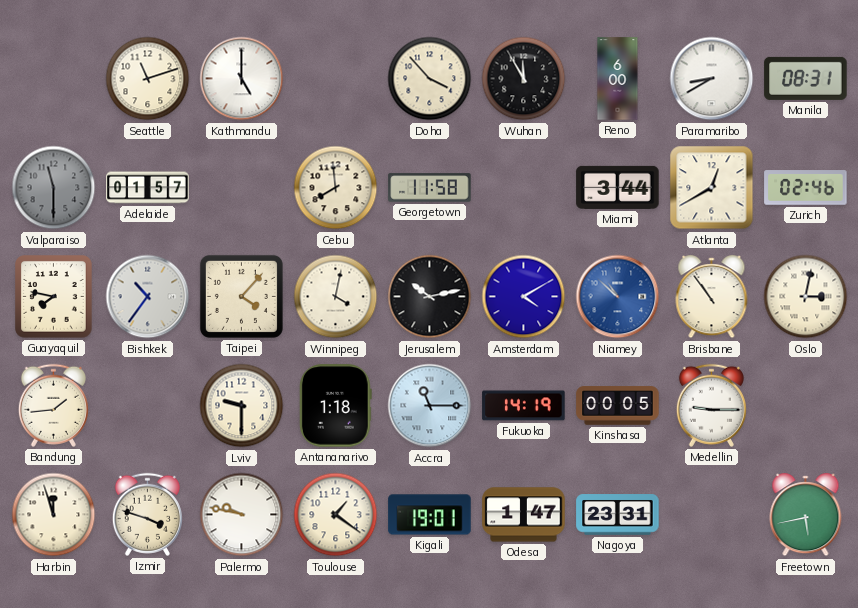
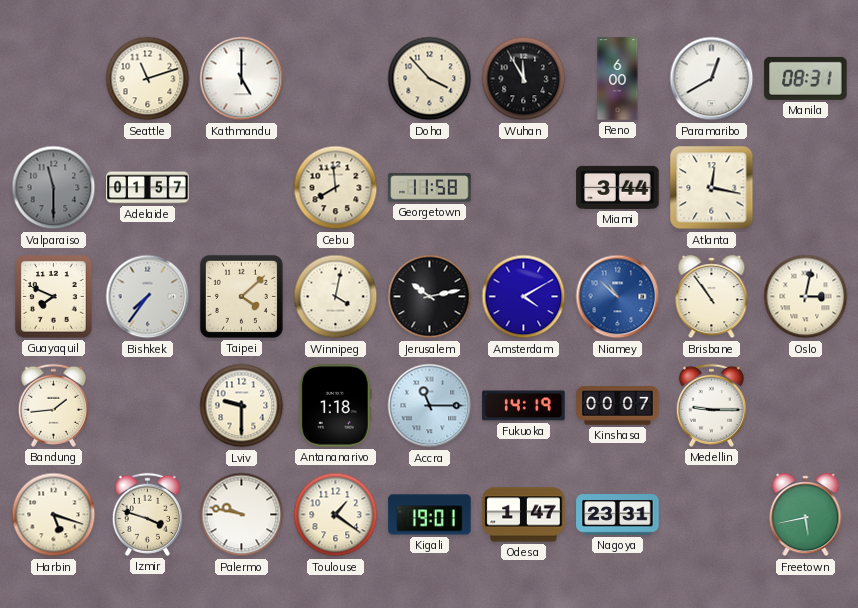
Paramaribo: 8:40 -> 12:40 (712, 79)
Atlanta: 12:40 -> 12:17 (712, 188)
Zurich: 02:46 -> none (806, 188)
Guayaquil: 7:47 -> 7:49 (54, 297)
Bishkek: 10:36 -> 7:36 (148, 297)
Taipei: 4:07 -> 4:08 (241, 296)
Kinshasa: 00:05 -> 00:07 (618, 406)
Harbin: 11:57 -> 5:18 (54, 515)
